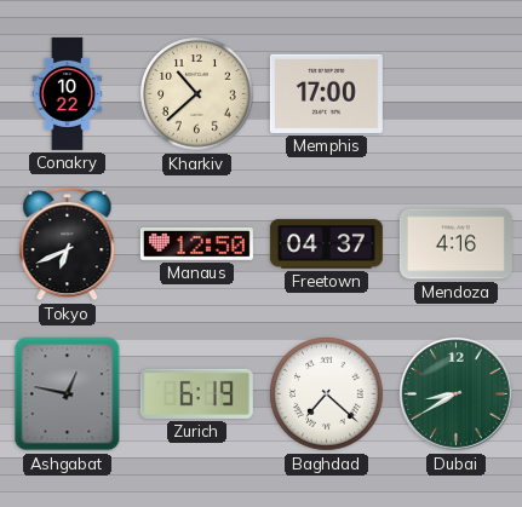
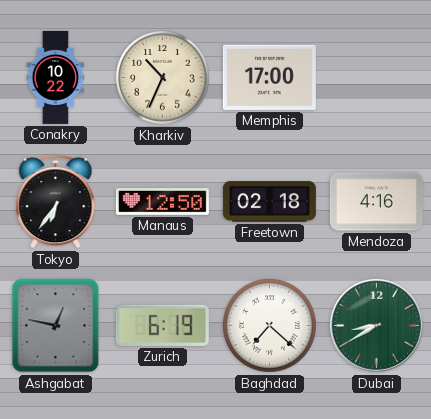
Kharkiv: 10:38 -> 10:34 (163, 78)
Tokyo: 6:41 -> 6:36 (56, 201)
Freetown: 04:37 -> 02:18 (269, 202)
